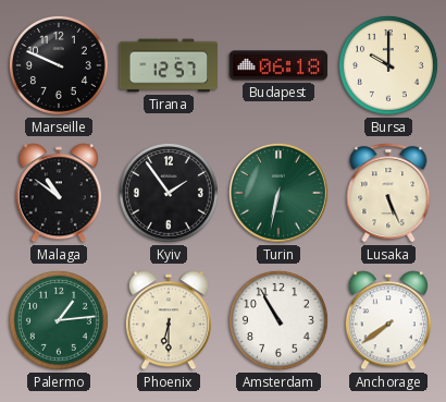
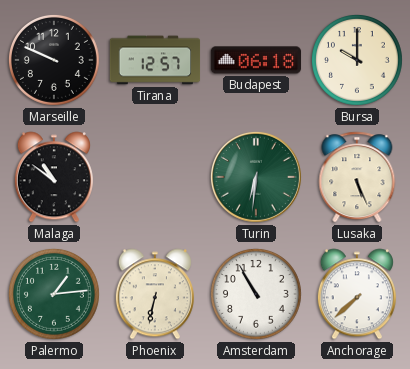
Kyiv: 1:54 -> none (169, 193)
Turin: 6:32 -> 6:31 (256, 177)
Phoenix: 6:30 -> 6:32 (155, 294)
Anchorage: 7:39 -> 7:38 (357, 294)
